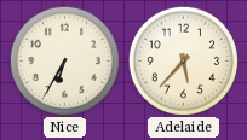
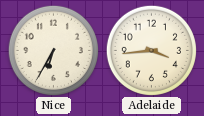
Adelaide: 5:37 -> 3:44 (151, 50)
